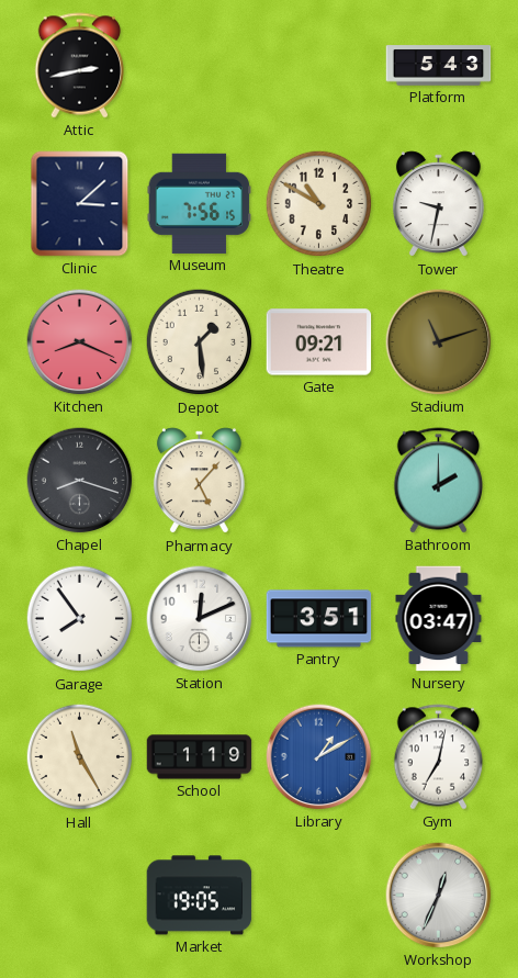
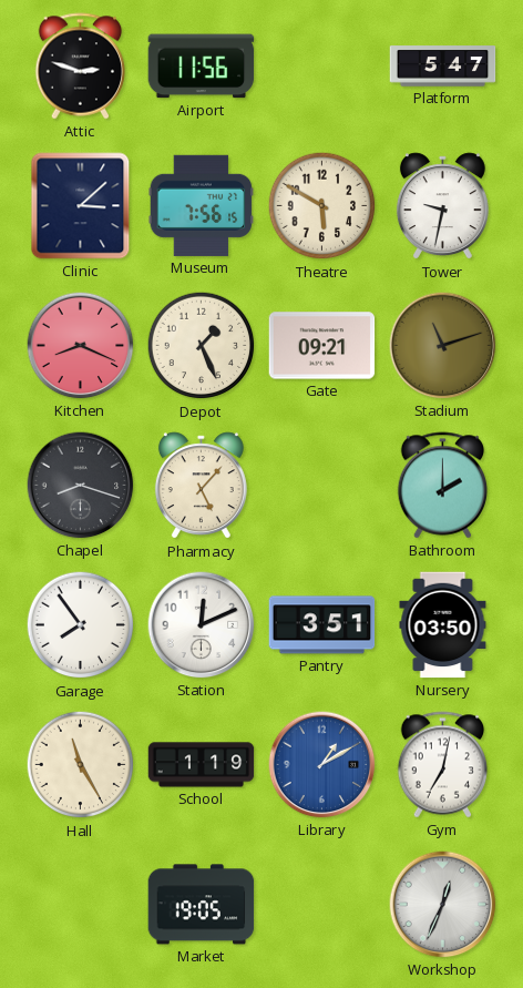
Attic: 2:43 -> 2:48 (81, 67)
Airport: none -> 11:56 (202, 67)
Platform: 5:43 -> 5:47 (443, 67)
Theatre: 10:50 -> 5:50 (322, 206)
Depot: 1:29 -> 1:26 (202, 346)
Nursery: 03:47 -> 03:50 (443, 625)
